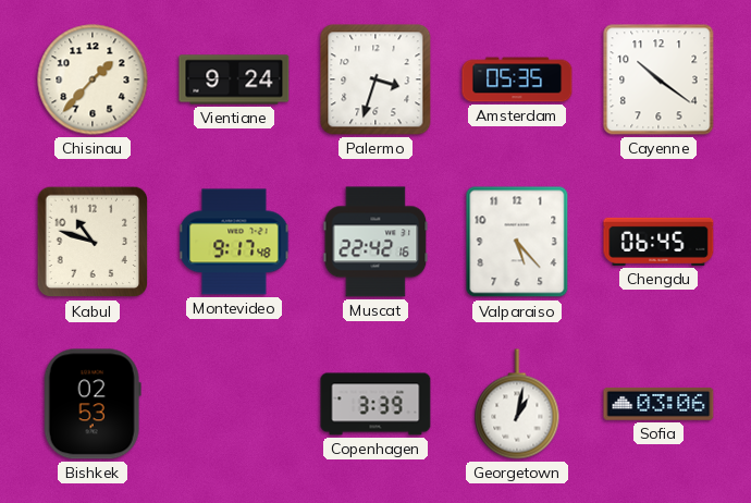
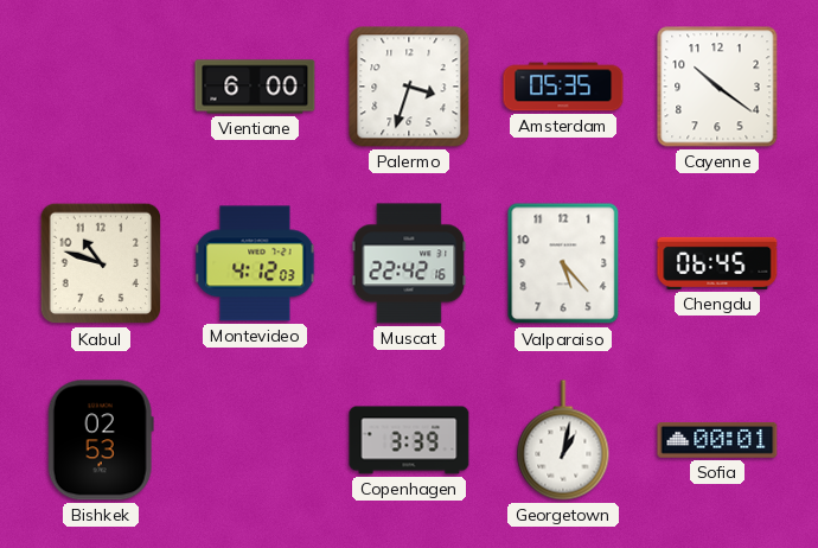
Chisinau: 1:37 -> none (93, 79)
Vientiane: 9:24 -> 6:00 (255, 87)
Montevideo: 9:17 -> 4:12 (255, 263)
Sofia: 03:06 -> 00:01 (717, 440)
